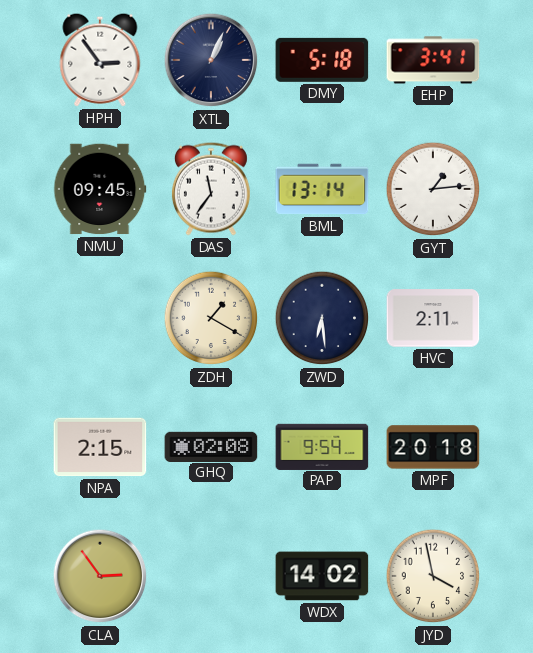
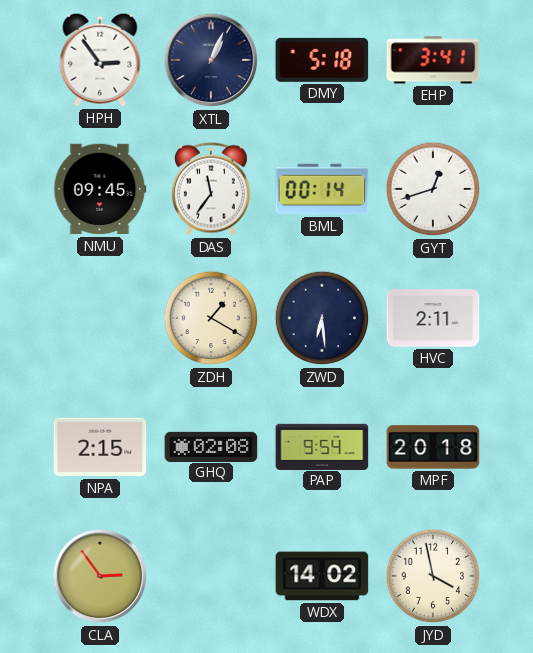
BML: 13:14 -> 00:14 (322, 189)
GYT: 1:14 -> 12:42 (433, 189)
